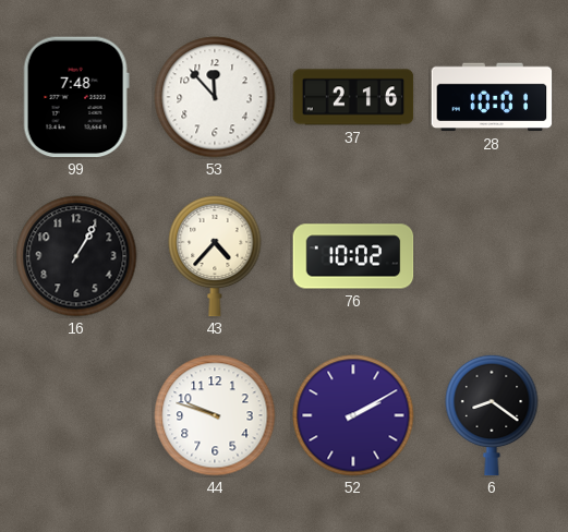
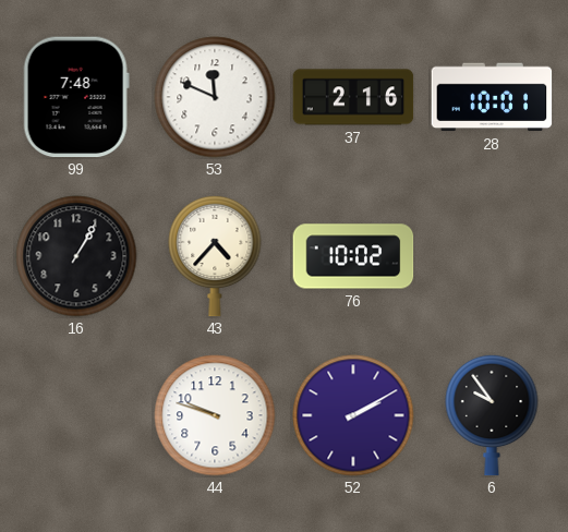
53: 11:53 -> 11:49 (215, 97)
6: 8:21 -> 9:54 (492, 415)
